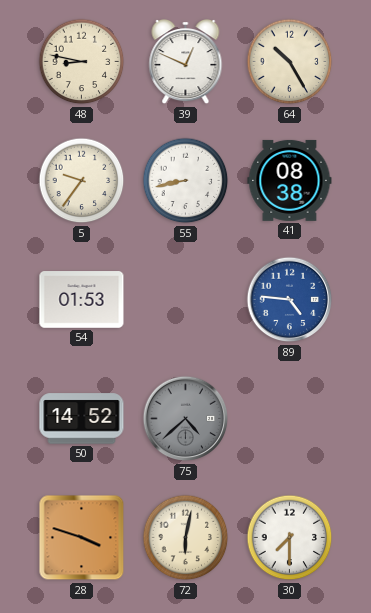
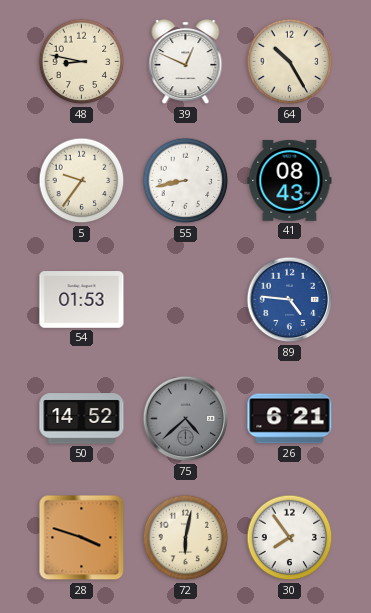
41: 08:38 -> 08:43 (290, 180)
26: none -> 6:21 (290, 419)
30: 7:30 -> 7:54 (290, 538)
